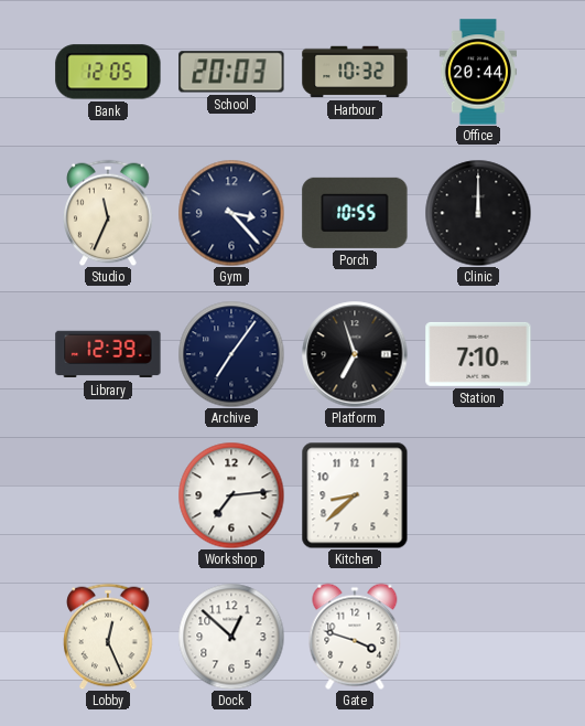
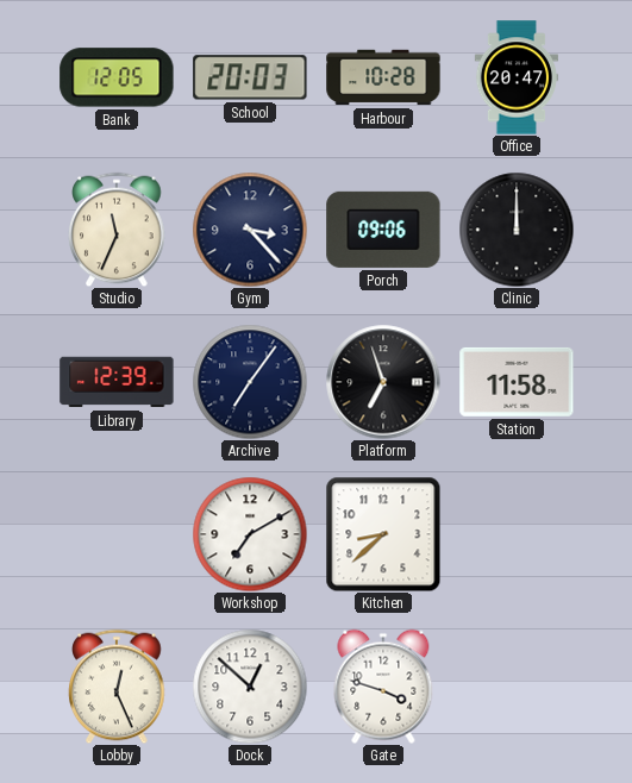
Harbour: 10:32 -> 10:28 (383, 77)
Office: 20:44 -> 20:47 (515, 77)
Porch: 10:55 -> 09:06 (383, 230)
Station: 7:10 -> 11:58 (517, 382)
Workshop: 7:14 -> 7:10 (250, 534)
